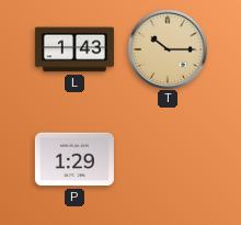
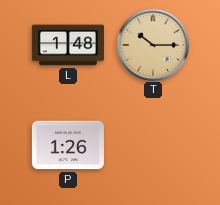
L: 1:43 -> 1:48 (68, 45)
P: 1:29 -> 1:26 (68, 145)
